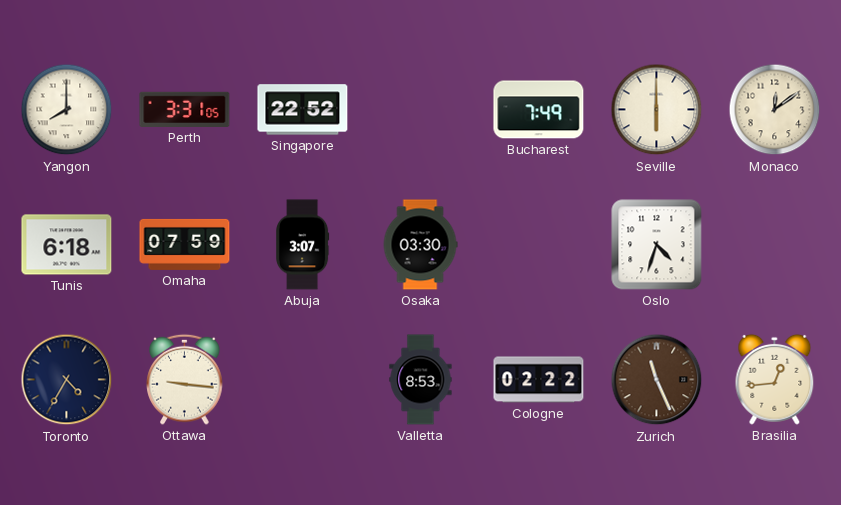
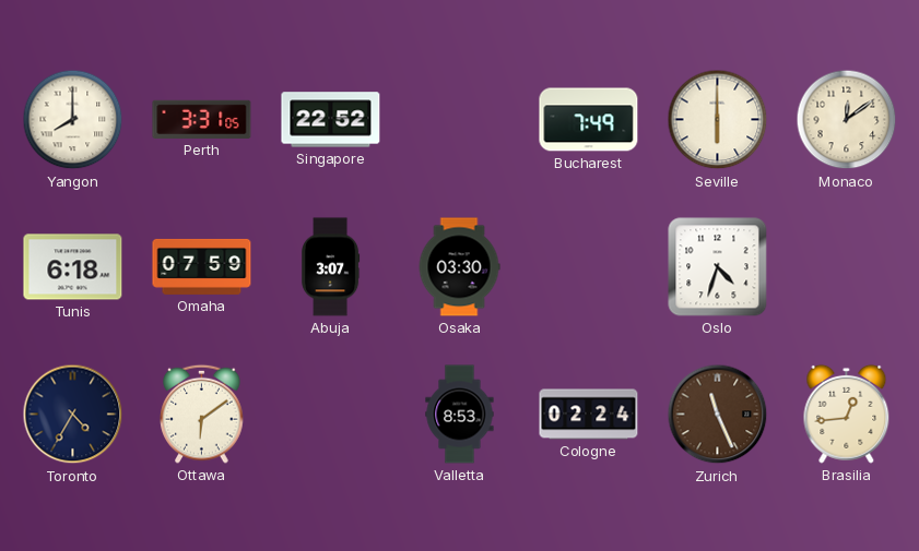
Ottawa: 9:16 -> 6:09 (202, 414)
Cologne: 02:22 -> 02:24 (589, 415)
